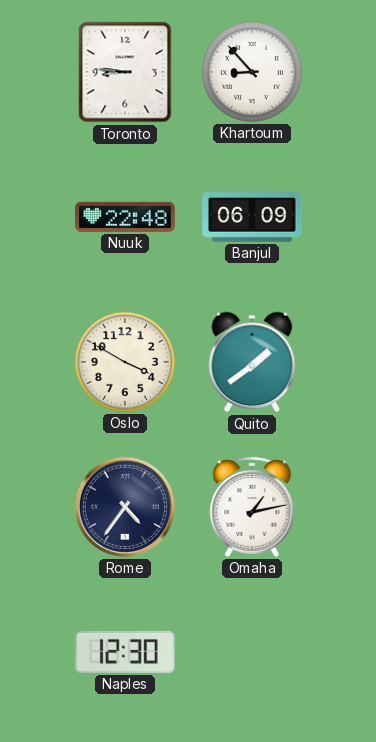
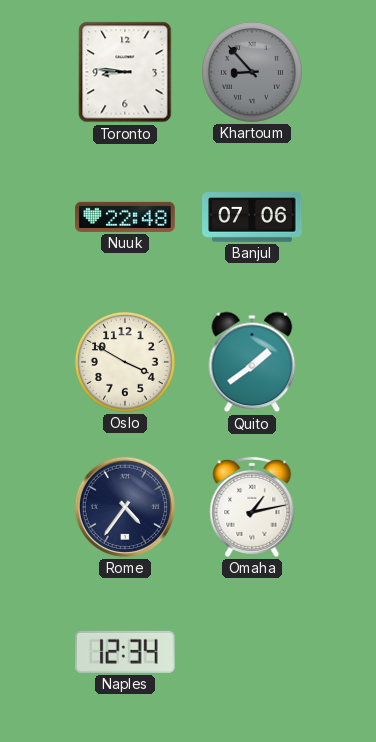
Khartoum dial: white -> grey (252, 72)
Banjul: 06:09 -> 07:06 (252, 217)
Naples: 12:30 -> 12:34 (126, 652)
